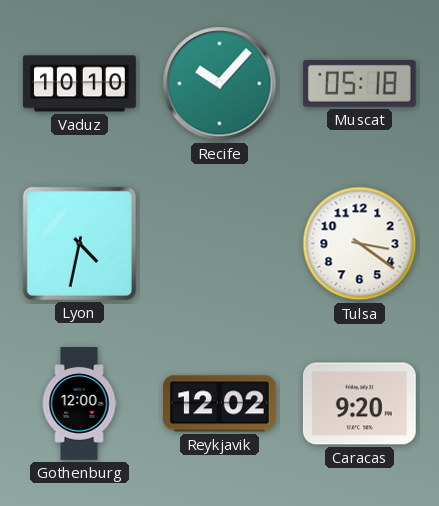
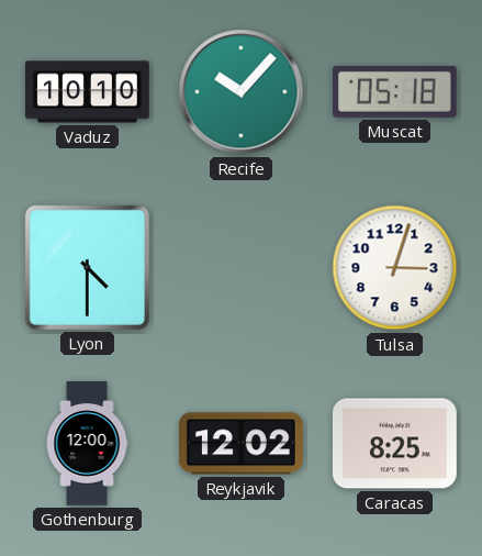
Lyon: 4:32 -> 4:30 (87, 267)
Tulsa: 3:21 -> 3:03 (395, 268)
Caracas: 9:20 -> 8:25 (394, 444)
